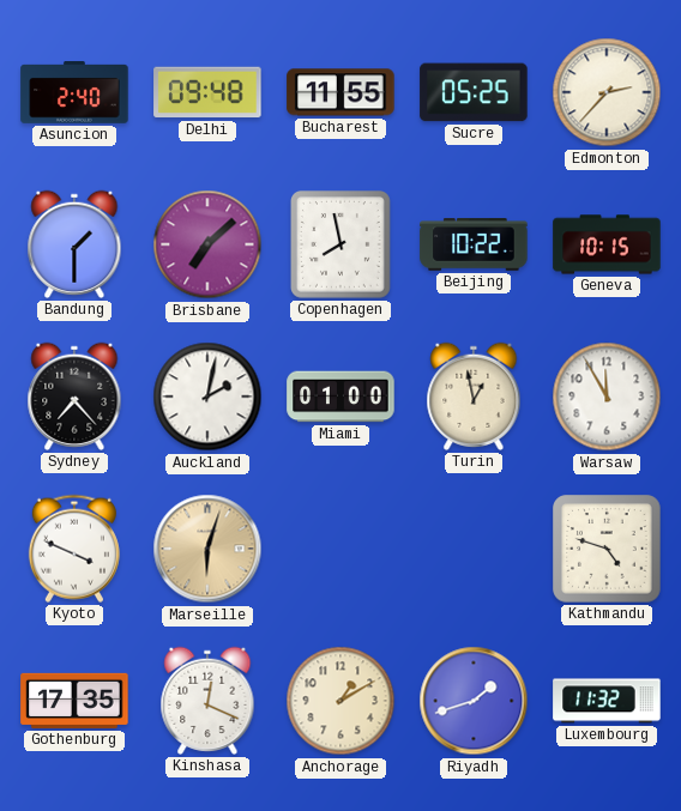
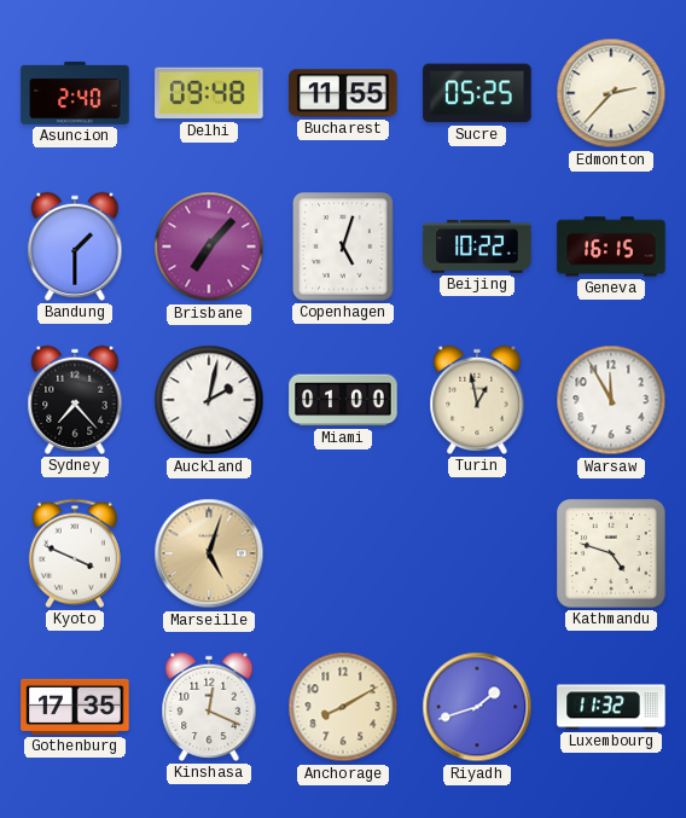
Brisbane: 7:08 -> 7:07 (209, 246)
Copenhagen: 7:58 -> 5:03 (344, 248)
Geneva: 10:15 -> 16:15 (611, 246)
Marseille: 6:03 -> 5:03 (209, 553)
Anchorage: 1:10 -> 8:10 (343, 707)
